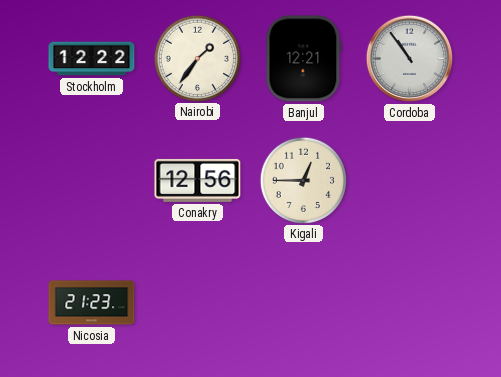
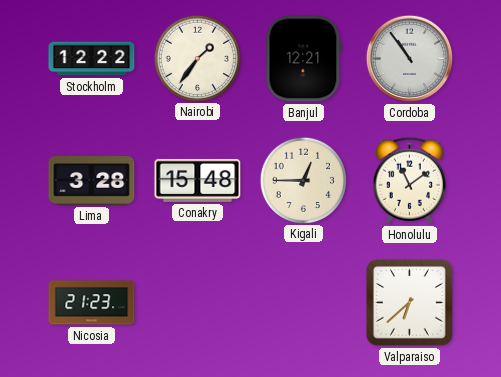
Lima: none -> 3:28 (92, 181)
Conakry: 12:56 -> 15:48 (198, 180)
Honolulu: none -> 11:09 (409, 180)
Valparaiso: none -> 6:38 (410, 303)
